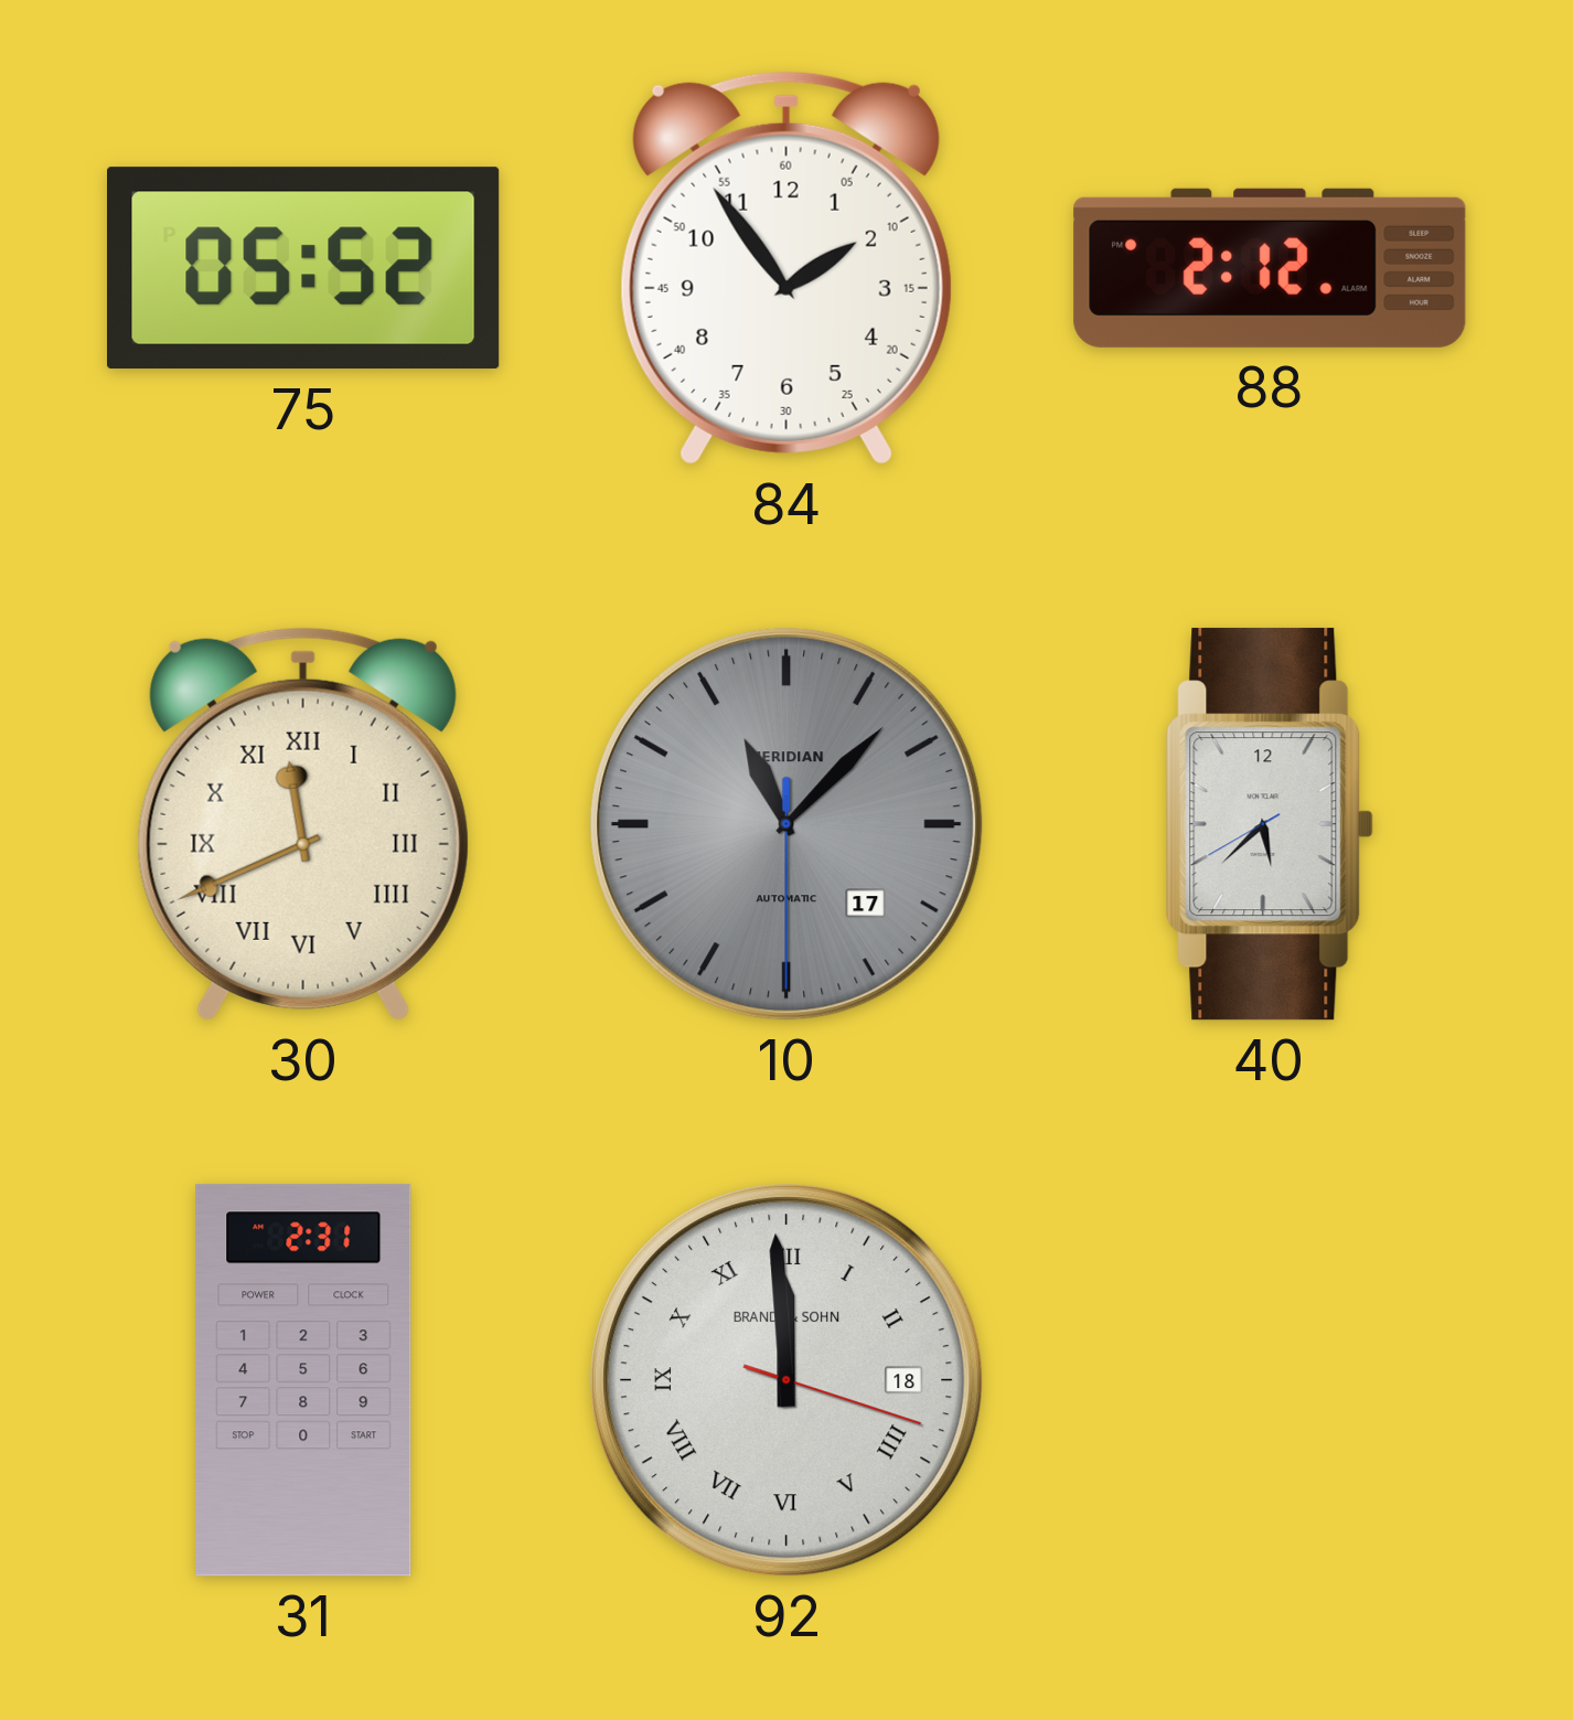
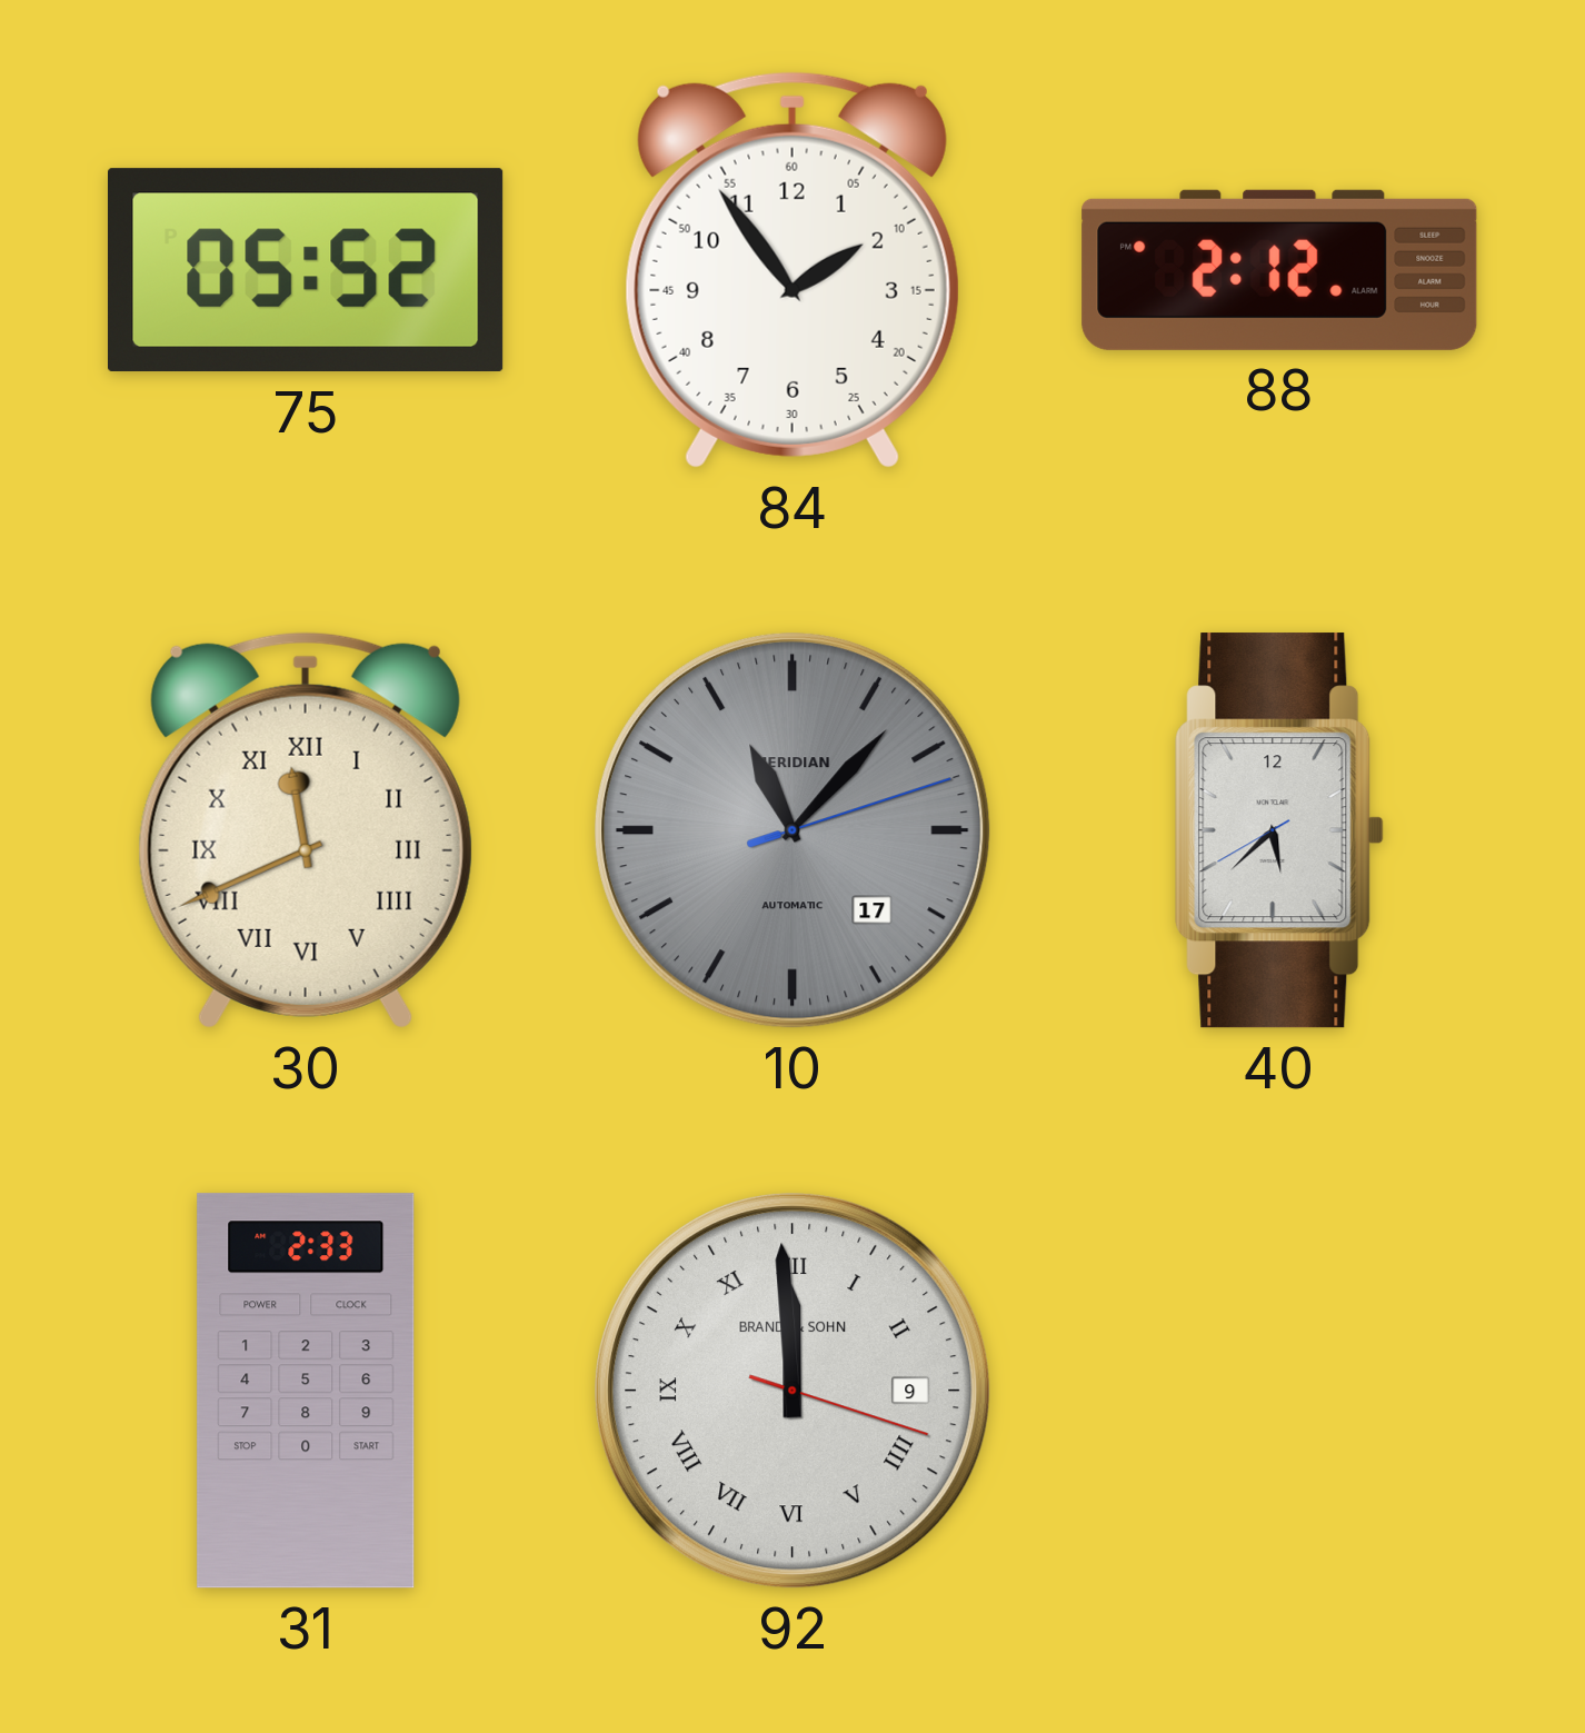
10: 11:07:30 -> 11:07:12 (794, 831)
31: 2:31 -> 2:33 (306, 1391)
92 date: 18 -> 9 (794, 1392)
